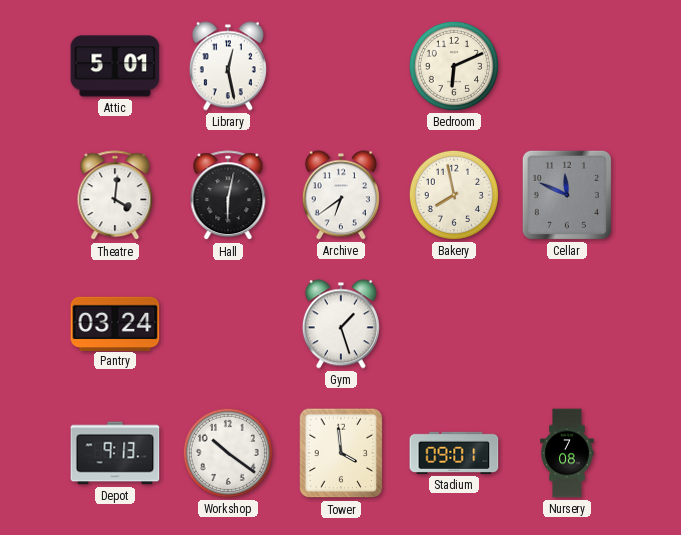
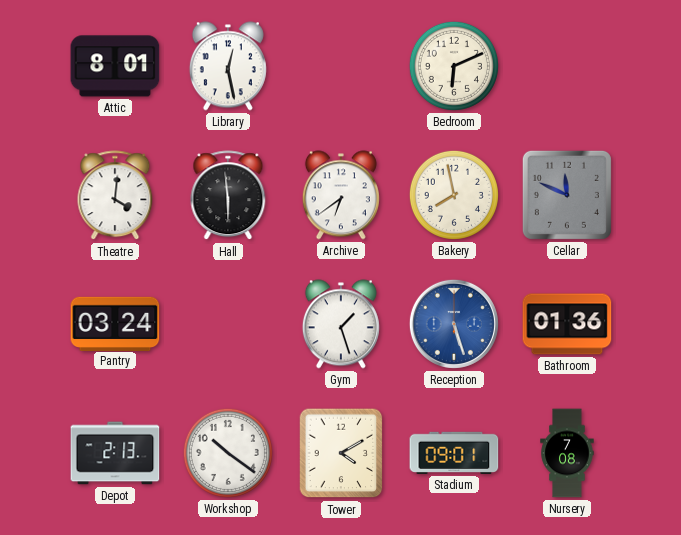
Attic: 5:01 -> 8:01 (115, 66)
Hall: 6:02 -> 5:59 (228, 196)
Reception: none -> 5:27 (454, 324)
Bathroom: none -> 01:36 (567, 324)
Depot: 9:13 -> 2:13 (115, 453)
Tower: 3:59 -> 4:10 (341, 453)
